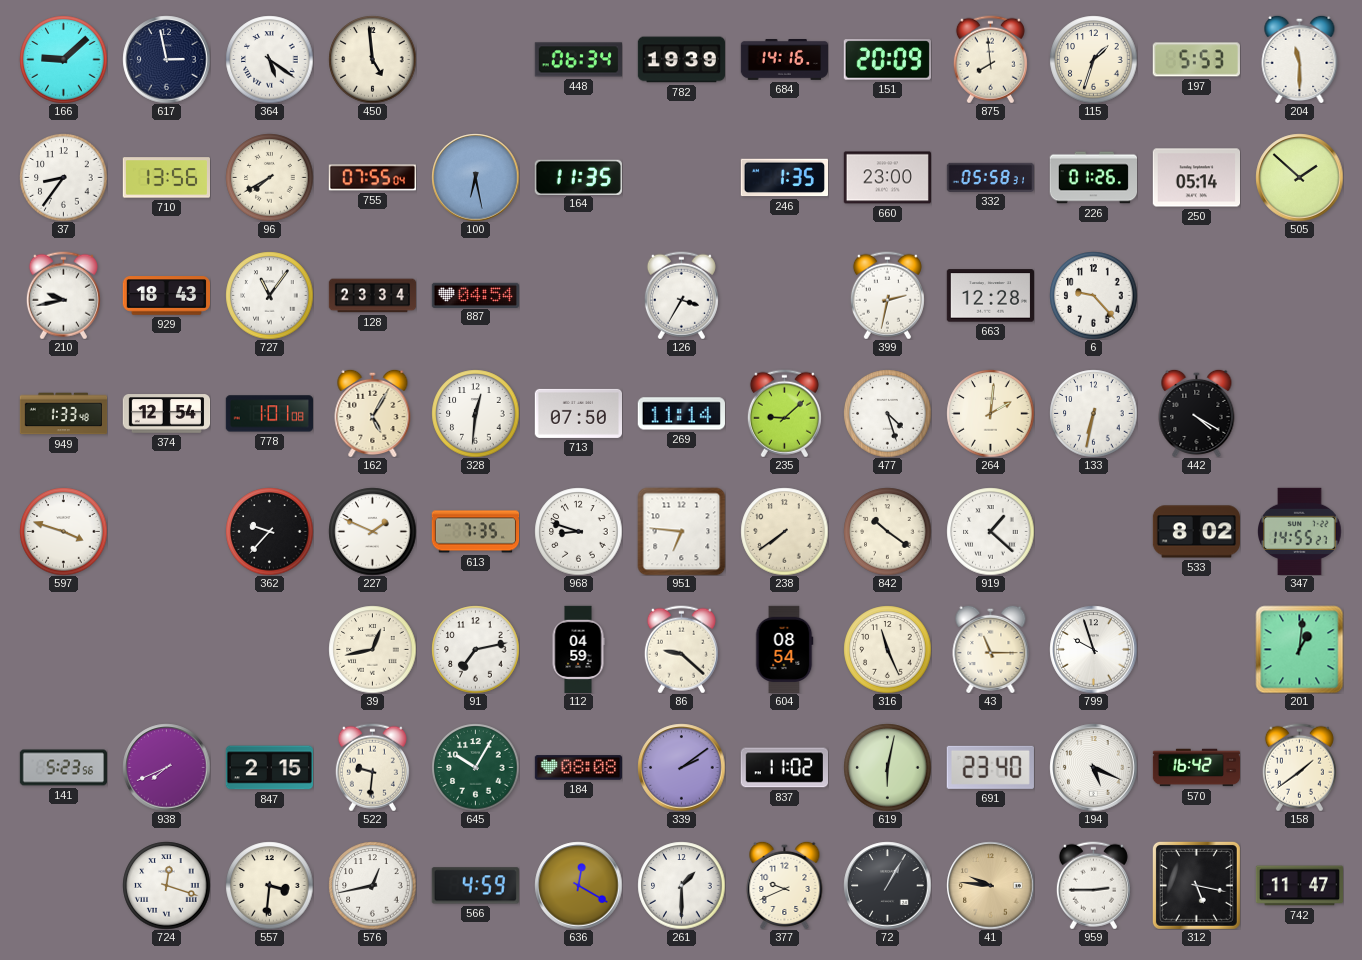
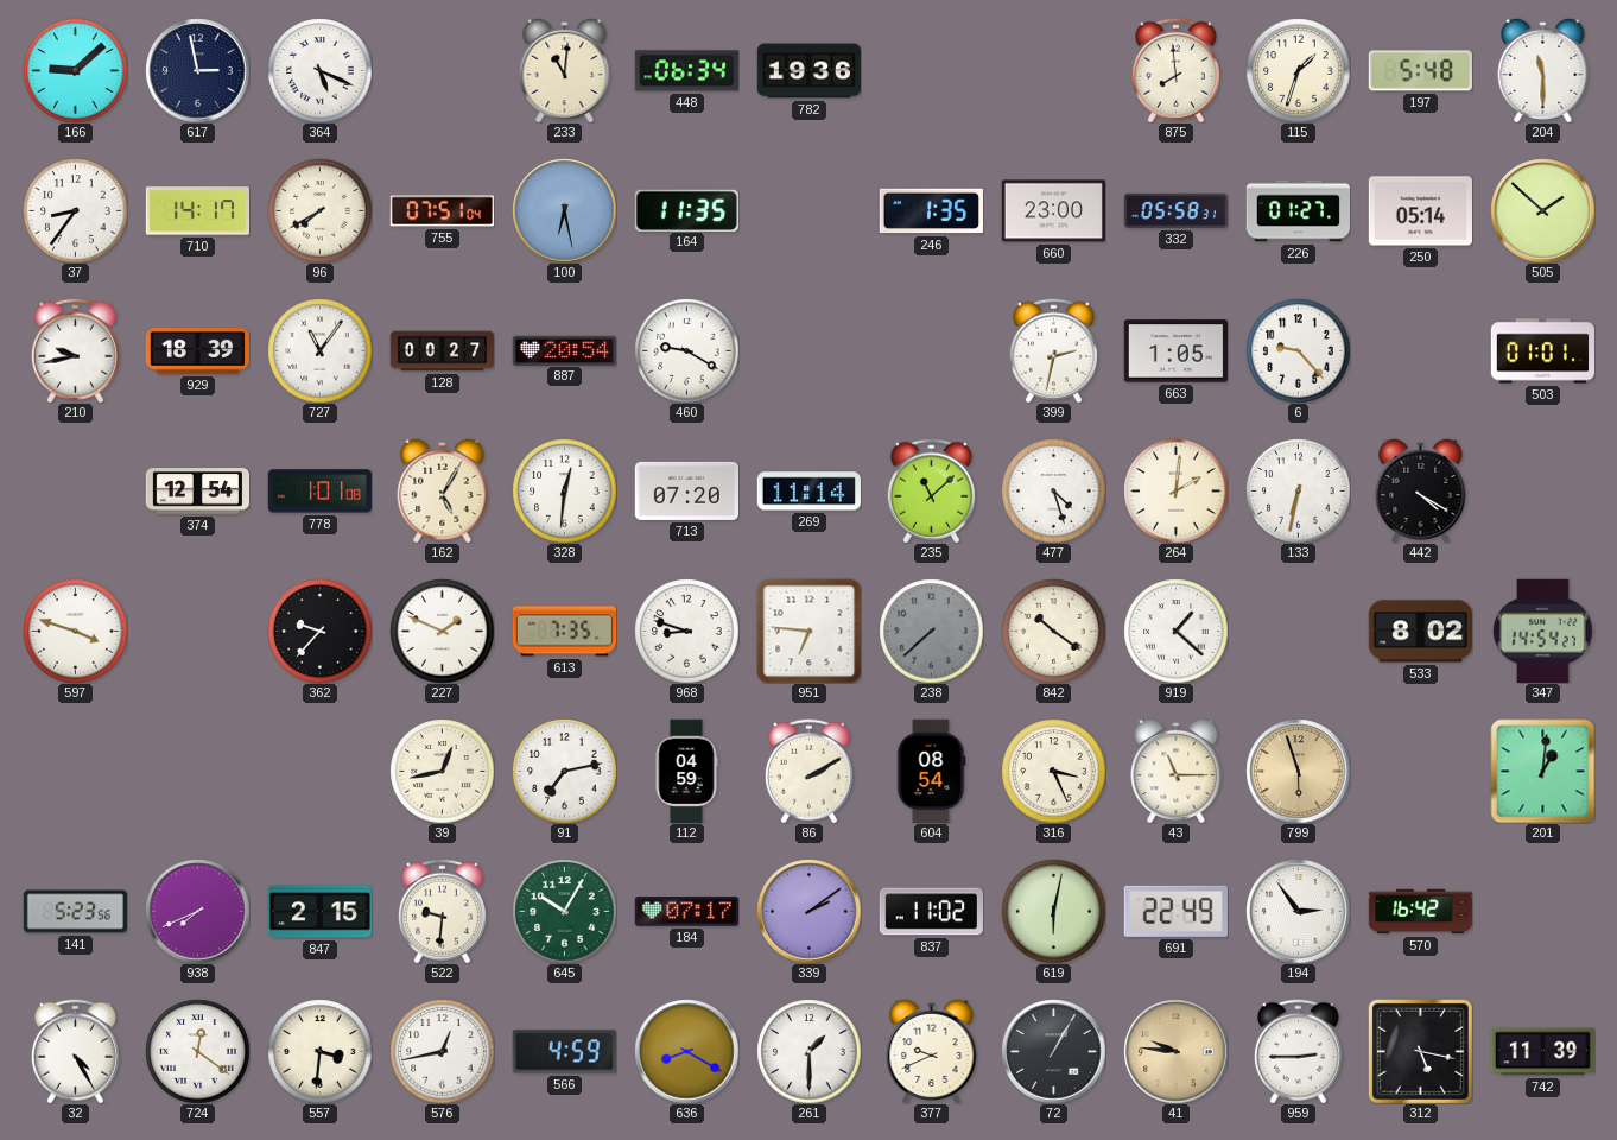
364: 5:21 -> 5:19 (319, 70)
450: 4:59 -> none (372, 59)
233: none -> 11:01 (565, 70)
782: 19:39 -> 19:36 (808, 71)
684: 14:16 -> none (784, 60)
151: 20:09 -> none (887, 60)
197: 5:53 -> 5:48 (1420, 71)
710: 13:56 -> 14:17 (197, 211)
755: 07:55 -> 07:51 (442, 211)
226: 01:26 -> 01:27 (1298, 211)
929: 18:43 -> 18:39 (197, 351)
128: 23:34 -> 00:27 (442, 351)
887: 04:54 -> 20:54 (564, 350)
460: none -> 9:20 (686, 350)
126: 3:35 -> none (681, 295)
663: 12:28 -> 1:05 (1175, 351)
503: none -> 01:01 (1542, 351)
949: 1:33 -> none (63, 414)
713: 07:50 -> 07:20 (686, 490)
235: 9:08 -> 11:08 (931, 490)
238: 7:39 -> 7:38 (931, 631)
238 dial: cream -> grey (931, 631)
347: 14:55 -> 14:54 (1543, 631)
86: 9:22 -> 2:10 (808, 771)
316: 11:26 -> 3:26 (1053, 771)
799: 9:57 -> 5:57 (1298, 771)
799 dial: white -> champagne (1298, 771)
184: 08:08 -> 07:17 (686, 912)
691: 23:40 -> 22:49 (1175, 911)
194: 5:19 -> 2:54 (1298, 911)
158: 1:39 -> none (1299, 767)
32: none -> 4:25 (75, 1051)
724: 12:18 -> 12:21 (197, 1051)
636: 12:20 -> 8:20 (686, 1051)
742: 11:47 -> 11:39 (1542, 1052)
